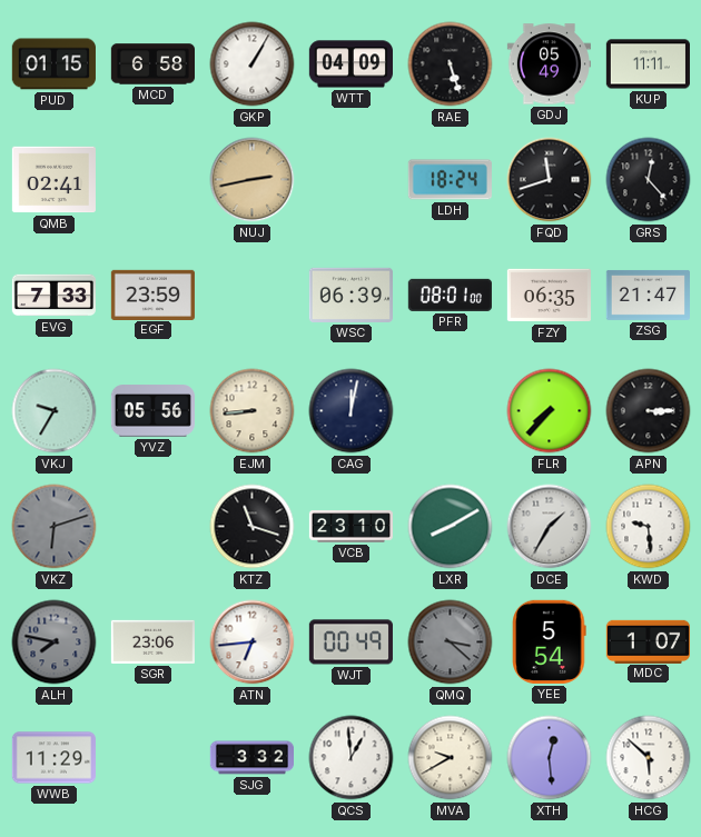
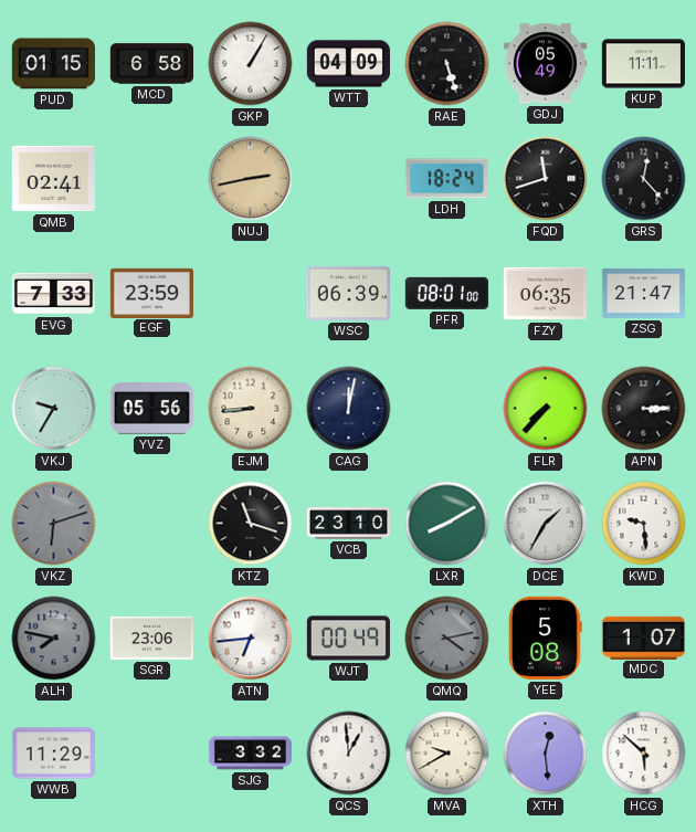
QMQ: 3:22 -> 4:13 (447, 639)
YEE: 5:54 -> 5:08 (546, 638)
